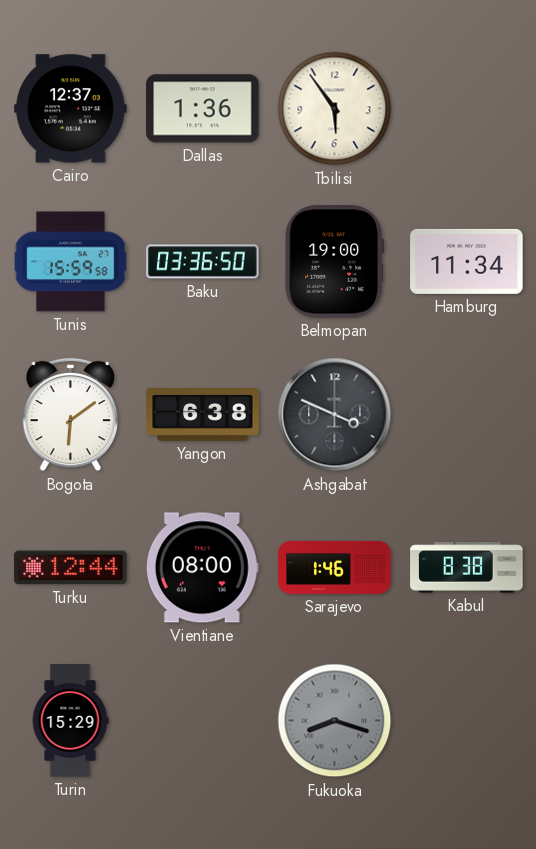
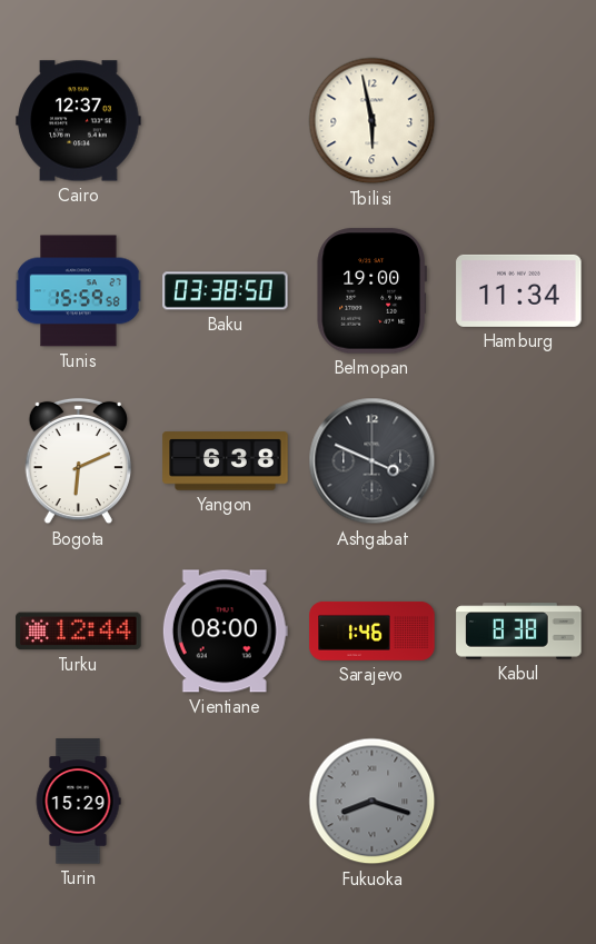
Dallas: 1:36 -> none (203, 109)
Tbilisi: 5:54 -> 5:58 (372, 121)
Baku: 03:36 -> 03:38 (226, 291)
Bogota: 6:09 -> 6:11 (78, 461)
